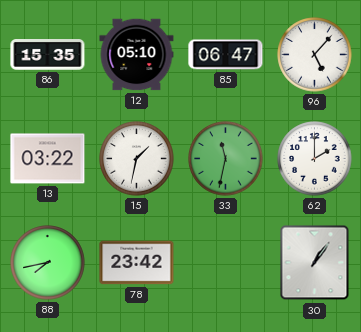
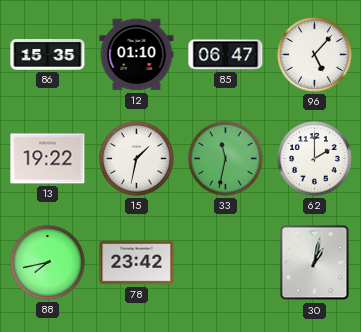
12: 05:10 -> 01:10 (137, 55)
13: 03:22 -> 19:22 (48, 159)
30: 1:06 -> 1:02 (315, 263)
